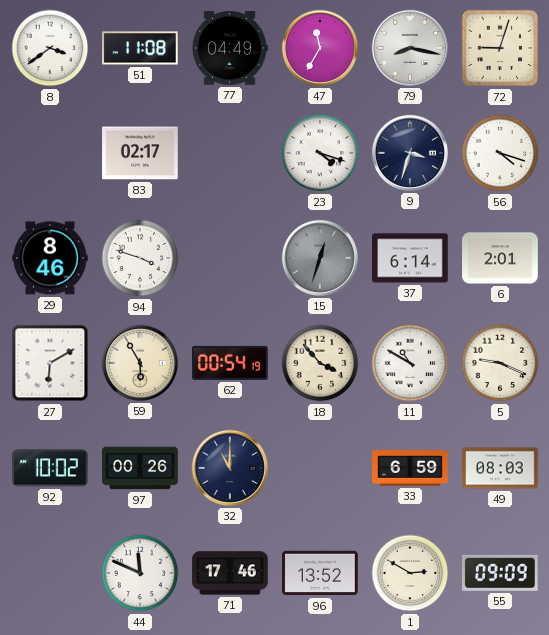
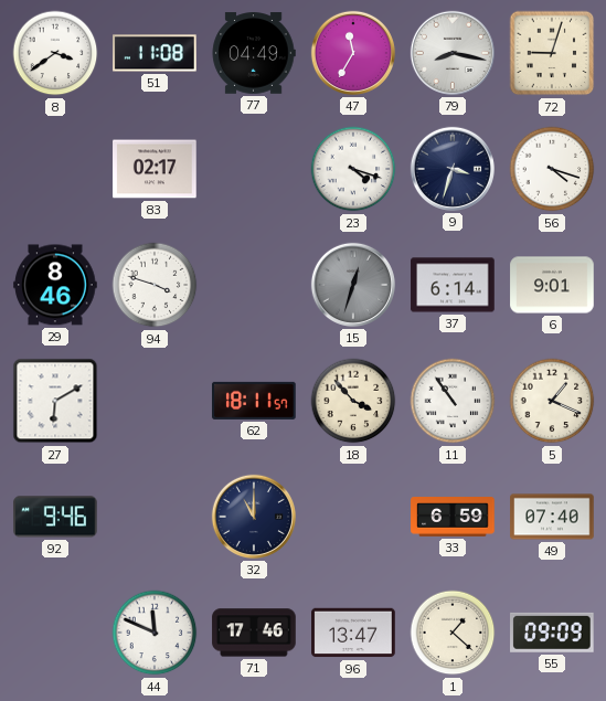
6: 2:01 -> 9:01 (552, 285)
59: 5:55 -> none (140, 363)
62: 00:54 -> 18:11 (254, 401)
11: 10:50 -> 10:54 (453, 401)
5: 9:19 -> 1:19 (552, 401)
92: 10:02 -> 9:46 (55, 517)
97: 00:26 -> none (140, 468)
49: 08:03 -> 07:40 (552, 517)
96: 13:52 -> 13:47 (353, 633)
1: 2:50 -> 1:22 (453, 633)
